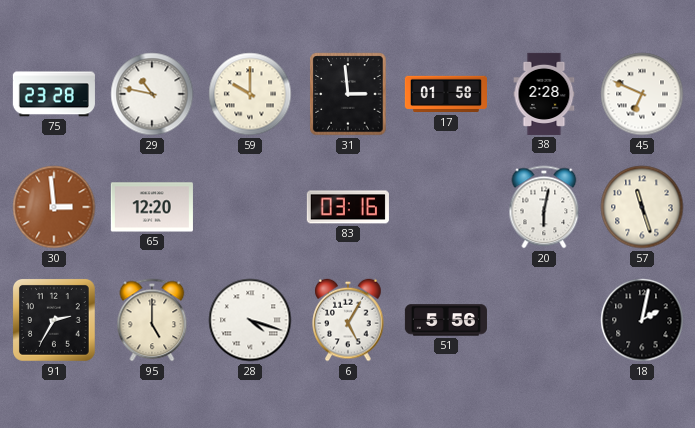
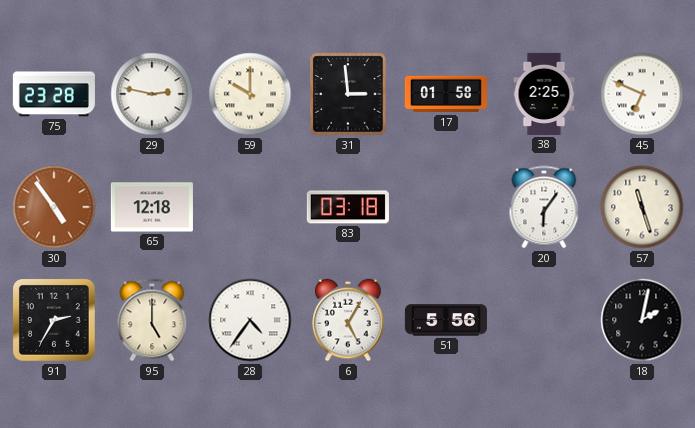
29: 10:47 -> 2:47 (152, 94)
38: 2:28 -> 2:25 (544, 94)
30: 2:59 -> 4:54 (54, 207)
65: 12:20 -> 12:18 (152, 207)
83: 03:16 -> 03:18 (348, 207)
20: 6:02 -> 6:06 (544, 207)
28: 4:18 -> 4:36 (250, 320)
